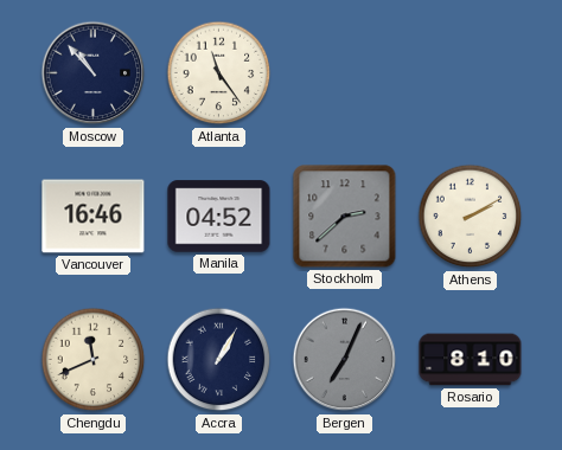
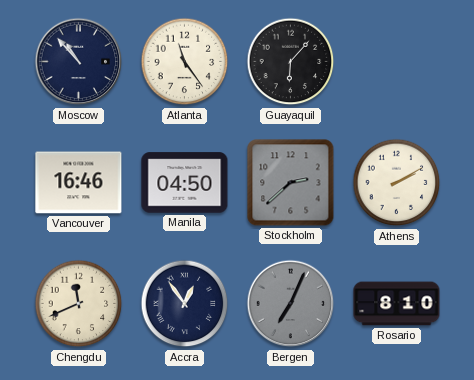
Guayaquil: none -> 6:07 (291, 62)
Manila: 04:52 -> 04:50 (185, 183)
Accra: 1:05 -> 12:54 (185, 304)
